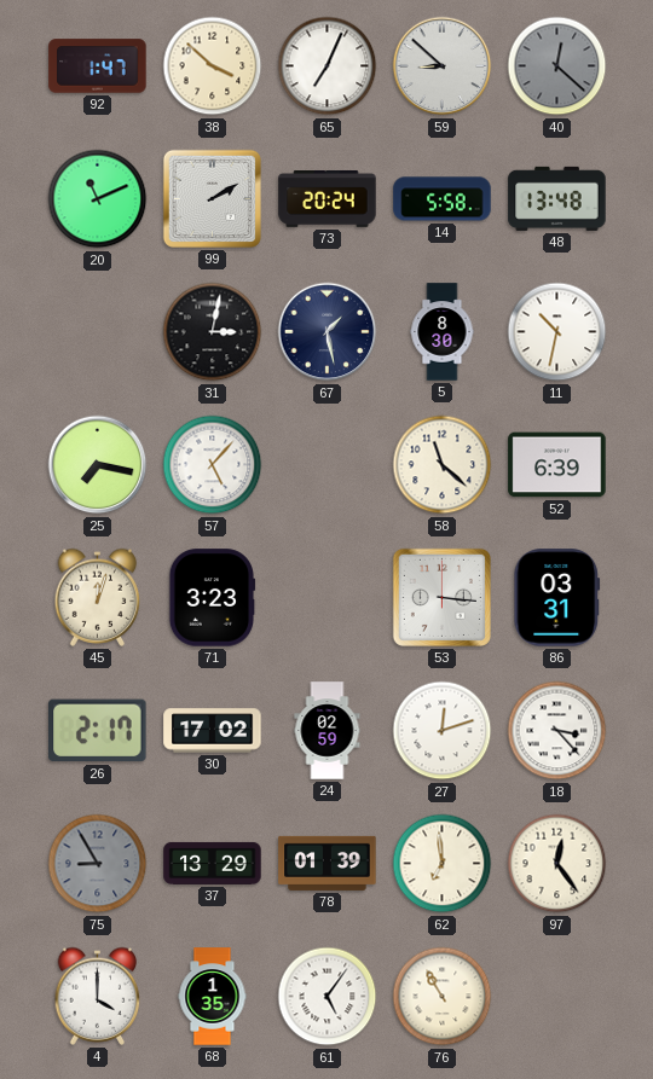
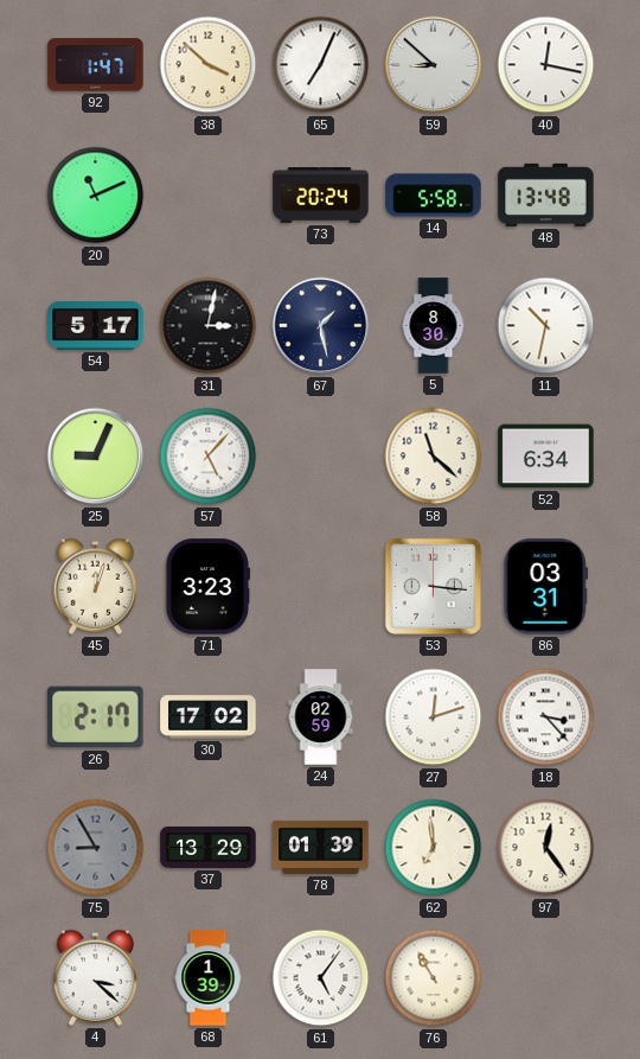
40: 12:22 -> 12:17 (546, 65)
40 dial: grey -> white (546, 65)
99: 2:10 -> none (212, 198)
54: none -> 5:17 (96, 326)
25: 7:17 -> 9:04 (96, 457)
52: 6:39 -> 6:34 (546, 457)
4: 4:00 -> 3:22 (96, 977)
68: 1:35 -> 1:39 (209, 978)
